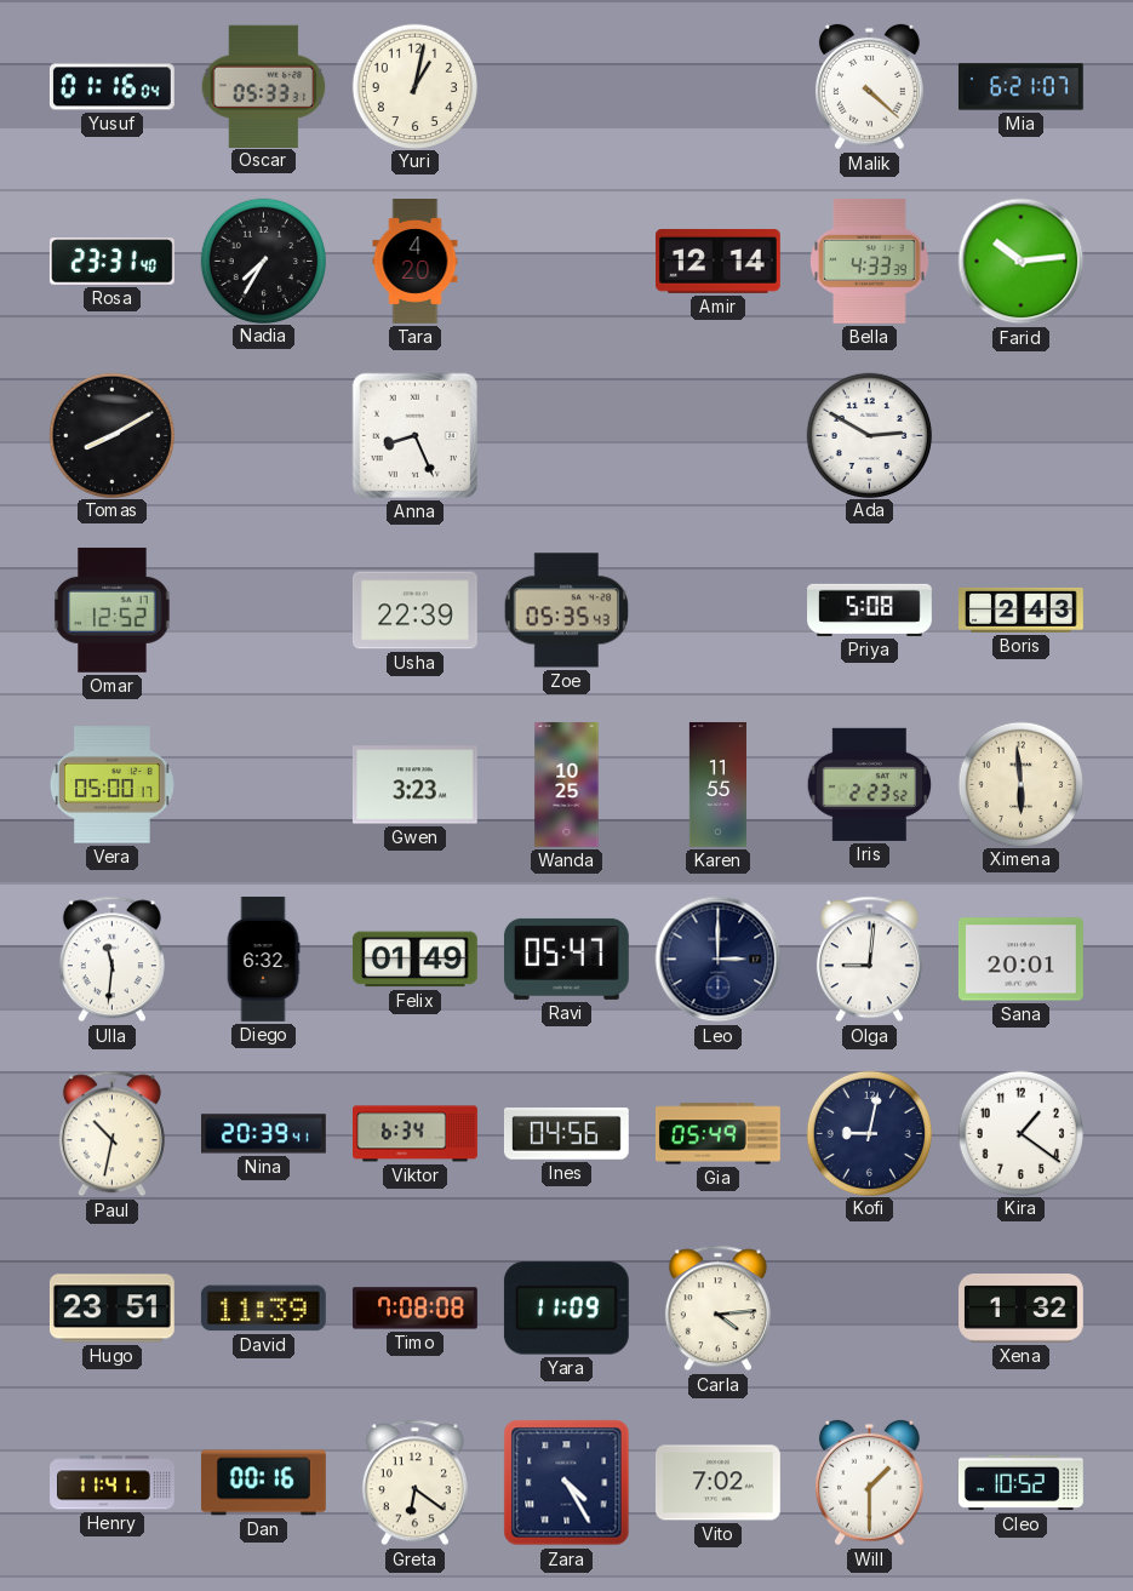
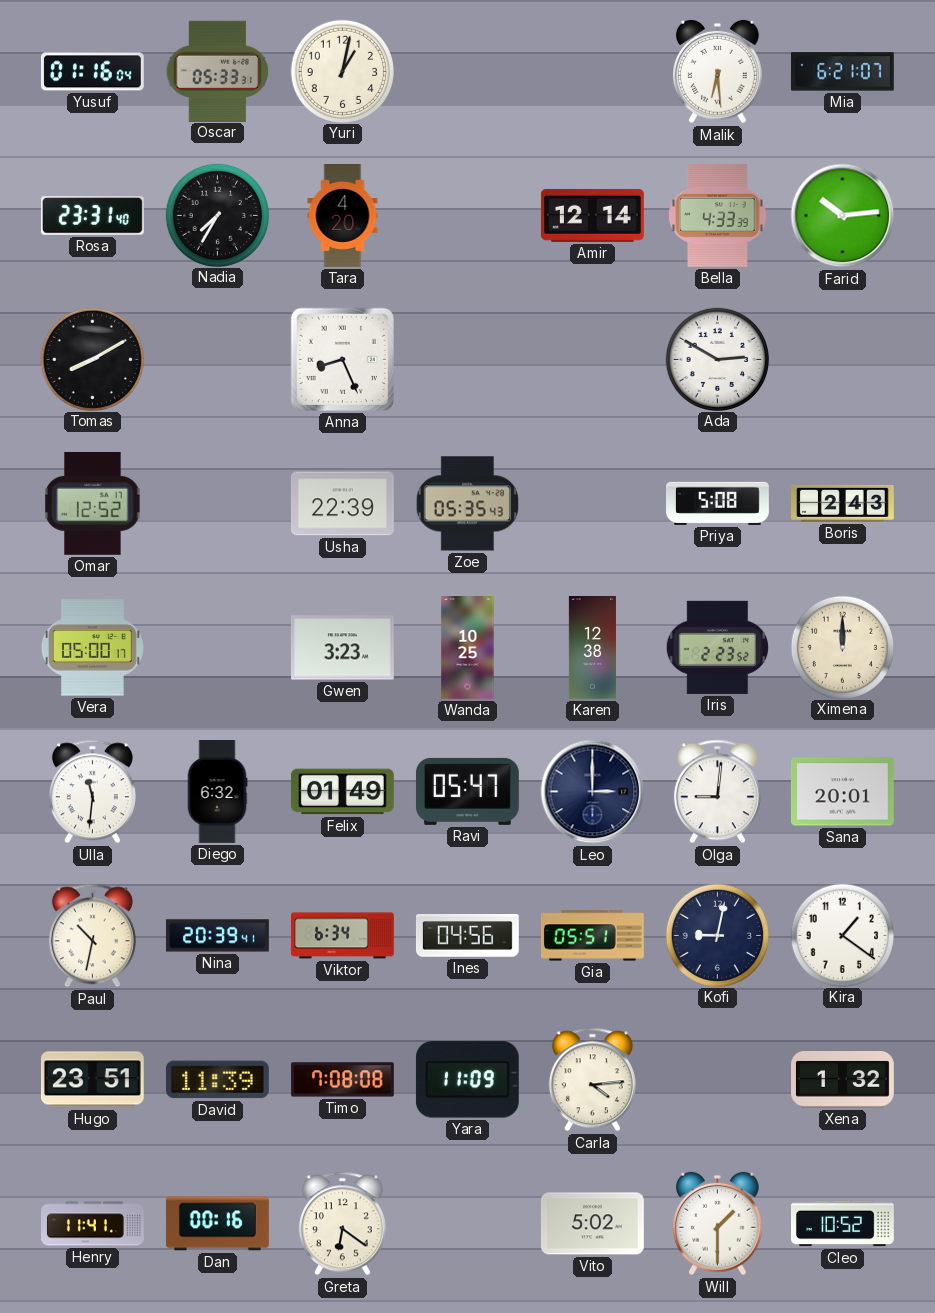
Malik: 4:22 -> 6:29 (718, 72)
Karen: 11:55 -> 12:38 (592, 648)
Ximena: 5:59 -> 12:00 (842, 647)
Gia: 05:49 -> 05:51 (593, 936)
Zara: 4:25 -> none (567, 1483)
Vito: 7:02 -> 5:02 (592, 1224)
